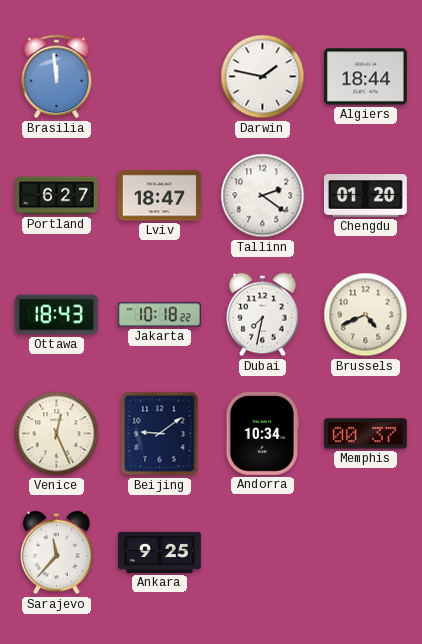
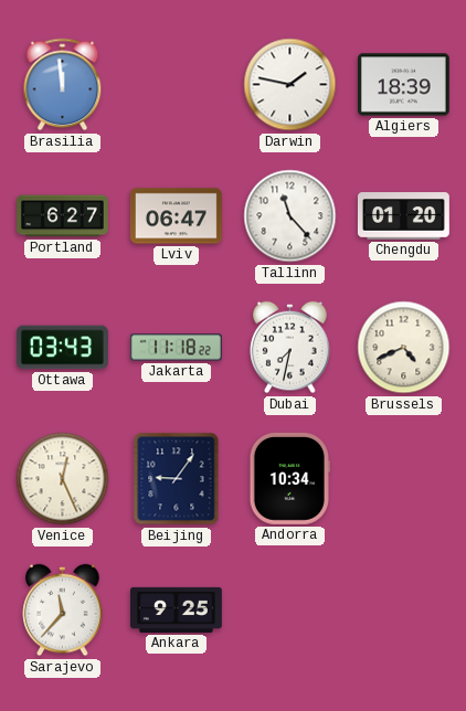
Algiers: 18:44 -> 18:39 (403, 85)
Lviv: 18:47 -> 06:47 (176, 216)
Tallinn: 2:21 -> 11:23 (290, 216)
Ottawa: 18:43 -> 03:43 (62, 348)
Jakarta: 10:18 -> 11:18 (176, 348)
Beijing: 9:09 -> 9:06 (177, 479)
Memphis: 00:37 -> none (365, 434)
